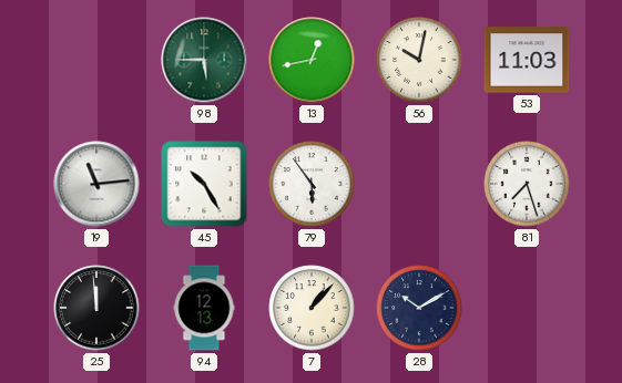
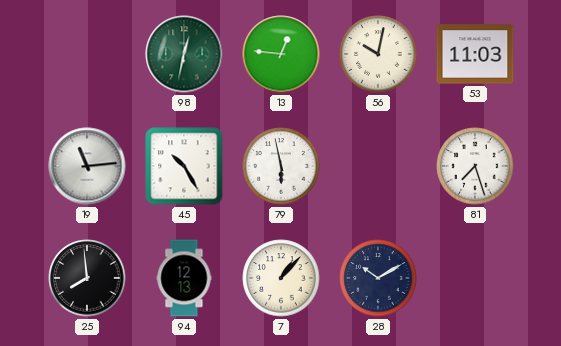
98: 5:45 -> 12:32 (184, 54)
13: 12:43 -> 12:46 (281, 54)
79: 5:54 -> 5:58 (281, 166)
25: 11:59 -> 7:59 (87, 278)
